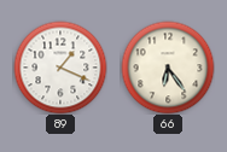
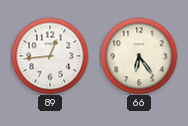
89: 1:19 -> 12:44 (50, 56)
